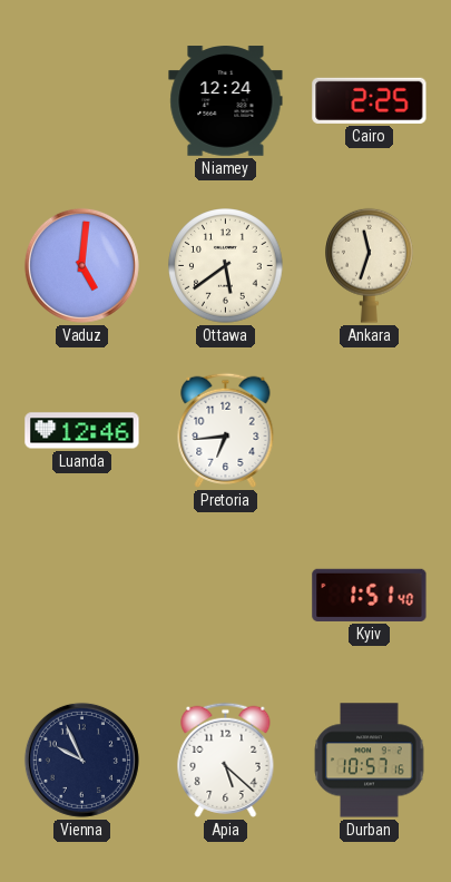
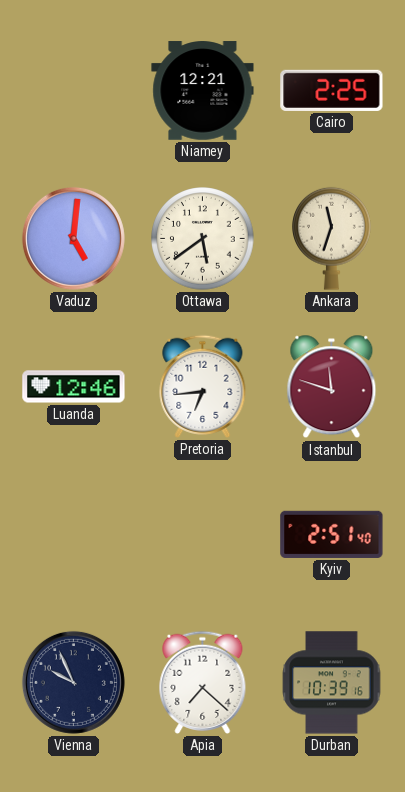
Niamey: 12:24 -> 12:21 (203, 91)
Istanbul: none -> 11:48 (332, 387)
Kyiv: 1:51 -> 2:51 (332, 534)
Apia: 5:22 -> 7:22 (203, 682)
Durban: 10:57 -> 10:39 (332, 683)
